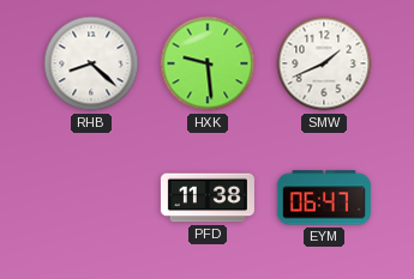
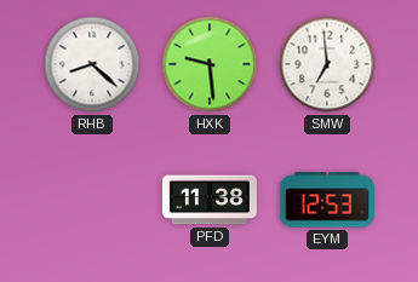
SMW: 1:41 -> 6:59 (327, 64)
EYM: 06:47 -> 12:53 (327, 200)
